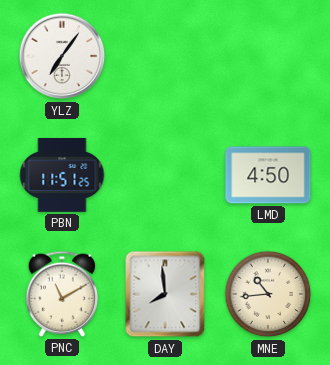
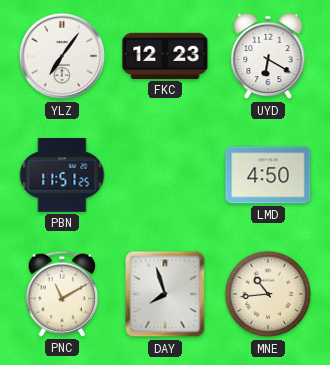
FKC: none -> 12:23 (165, 56)
UYD: none -> 6:20 (268, 56)
DAY: 7:59 -> 7:57 (165, 294)
